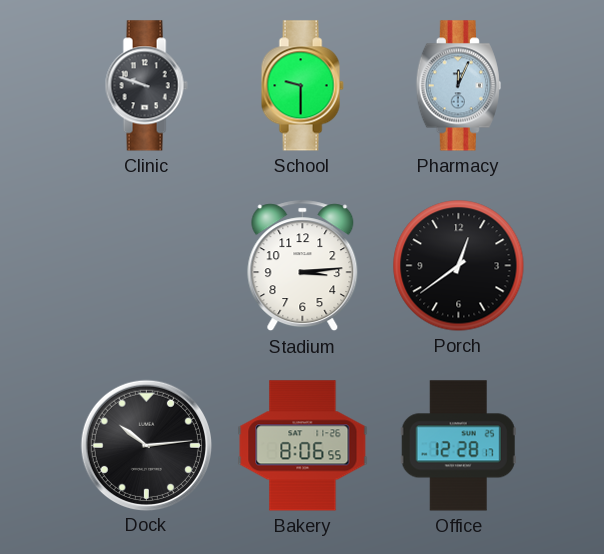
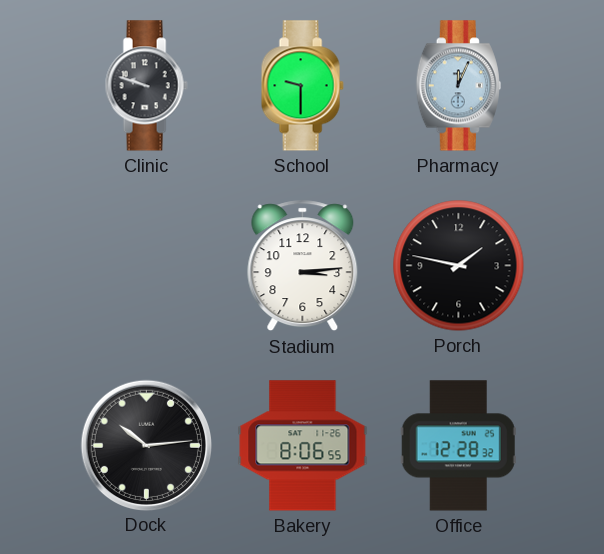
Porch: 12:39 -> 1:47 (459, 266)
Office: 12:28:17 -> 12:28:32 (458, 446)
